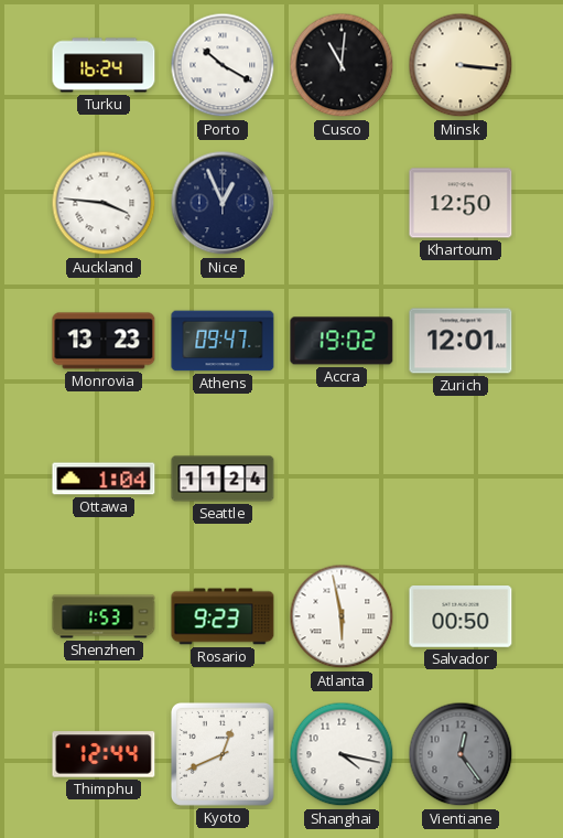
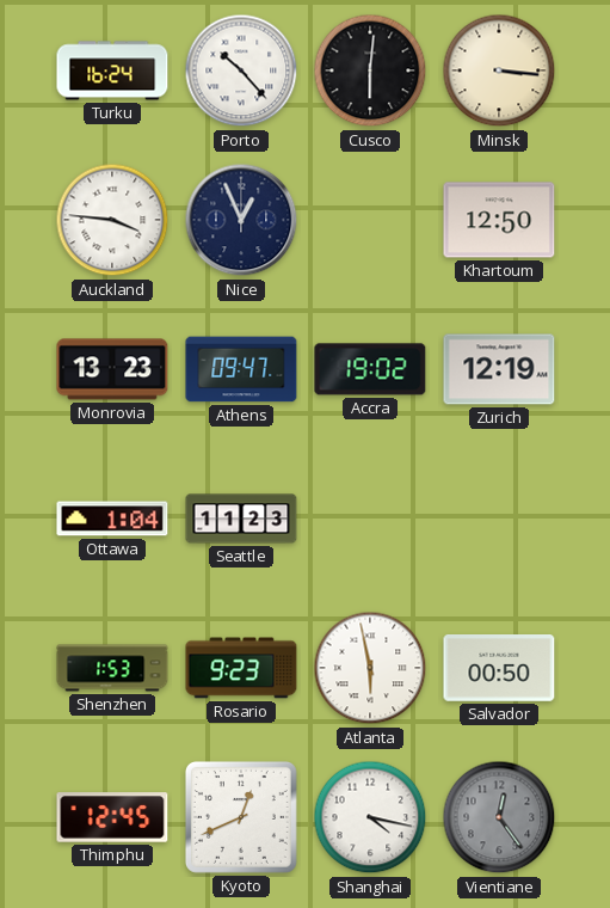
Porto: 10:20 -> 10:23 (241, 70)
Cusco: 11:01 -> 6:01 (370, 70)
Zurich: 12:01 -> 12:19 (499, 369)
Seattle: 11:24 -> 11:23 (241, 519)
Thimphu: 12:44 -> 12:45 (112, 817)
